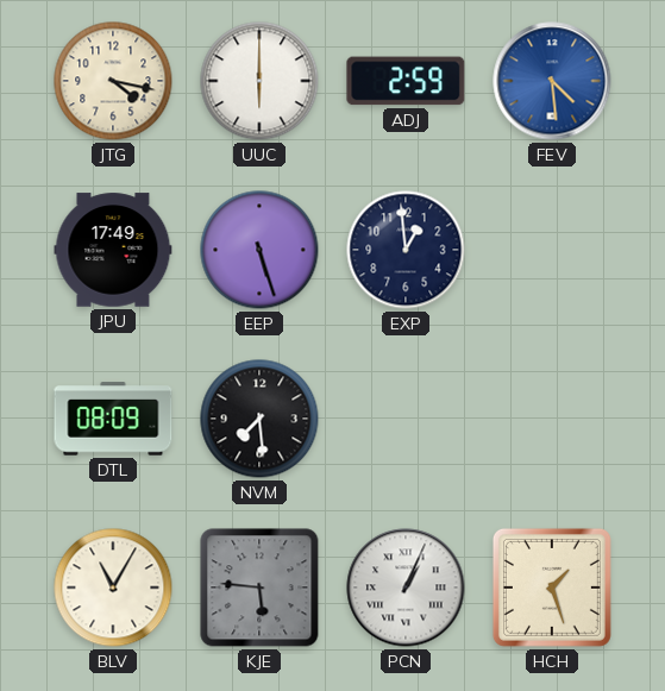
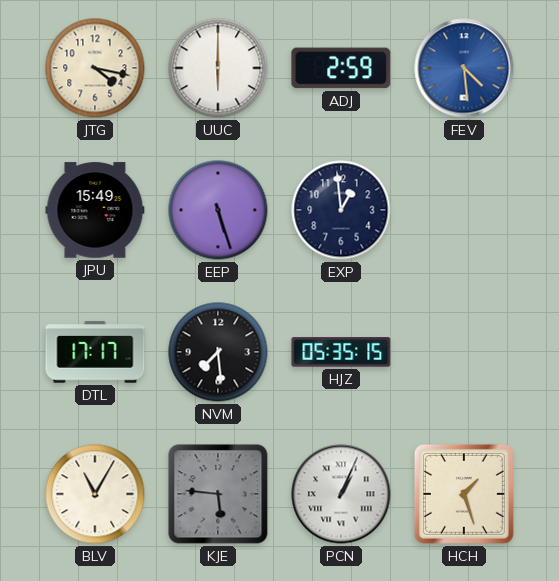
JPU: 17:49 -> 15:49 (95, 210)
DTL: 08:09 -> 17:17 (95, 352)
HJZ: none -> 05:35 (341, 352)
